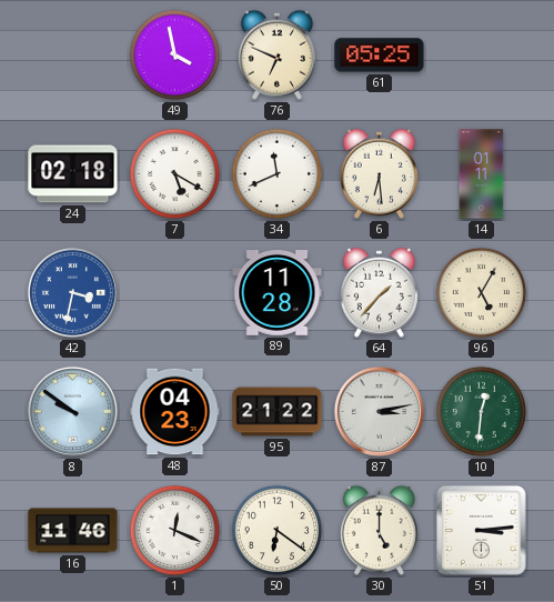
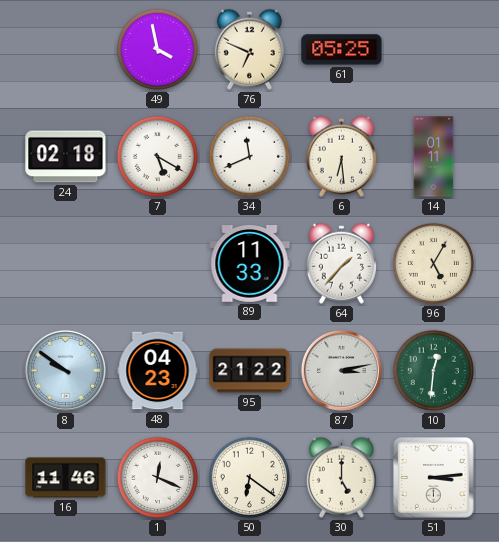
42: 3:32 -> none (72, 292)
89: 11:28 -> 11:33 (250, 264)
